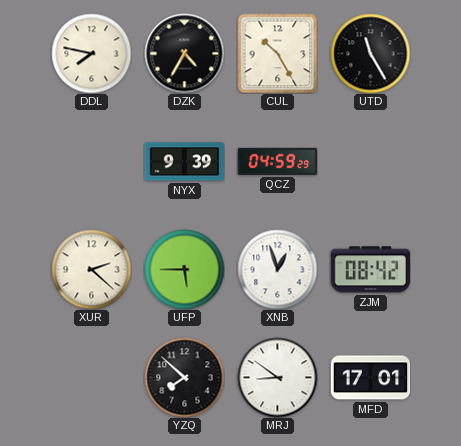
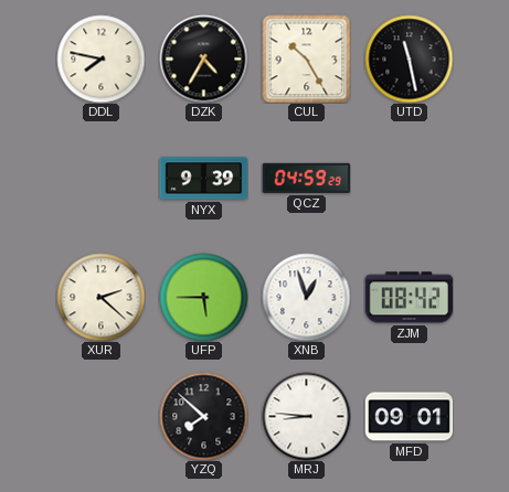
UTD: 11:25 -> 11:28 (409, 58)
MRJ: 8:51 -> 8:46 (306, 416)
MFD: 17:01 -> 09:01 (409, 417)
